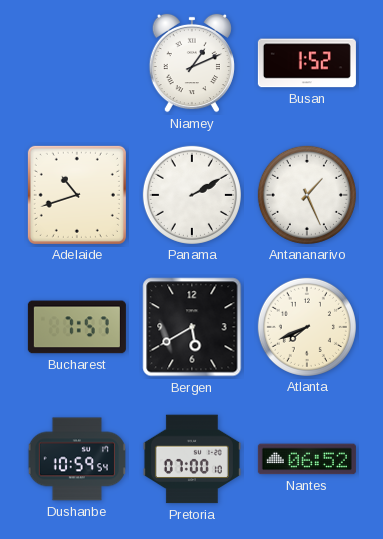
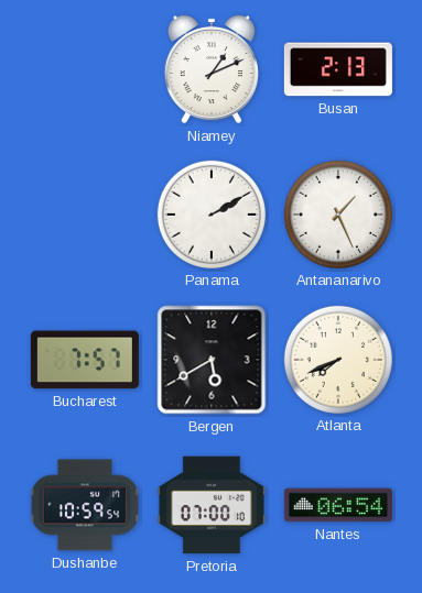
Busan: 1:52 -> 2:13 (338, 69)
Adelaide: 10:42 -> none (77, 195)
Nantes: 06:52 -> 06:54 (338, 505)
